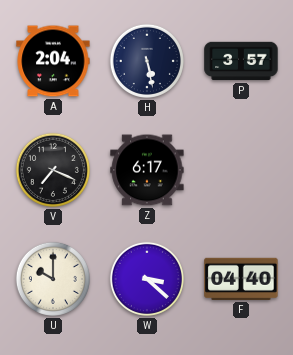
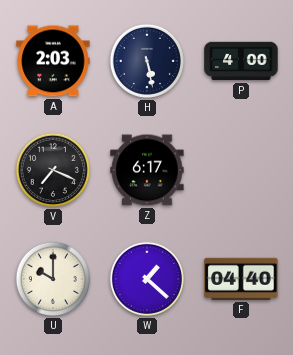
A: 2:04 -> 2:03 (53, 61)
P: 3:57 -> 4:00 (241, 61)
W: 3:22 -> 1:22 (147, 279)
